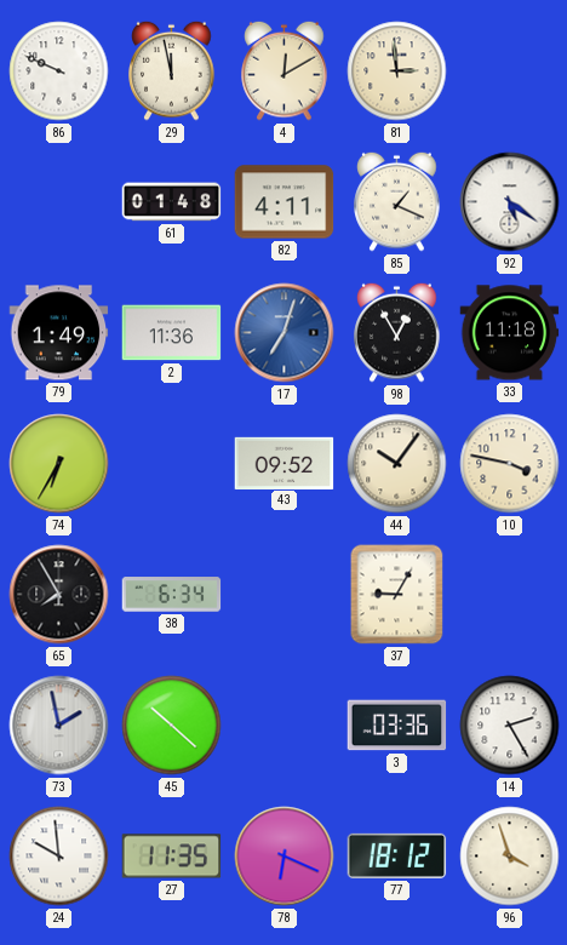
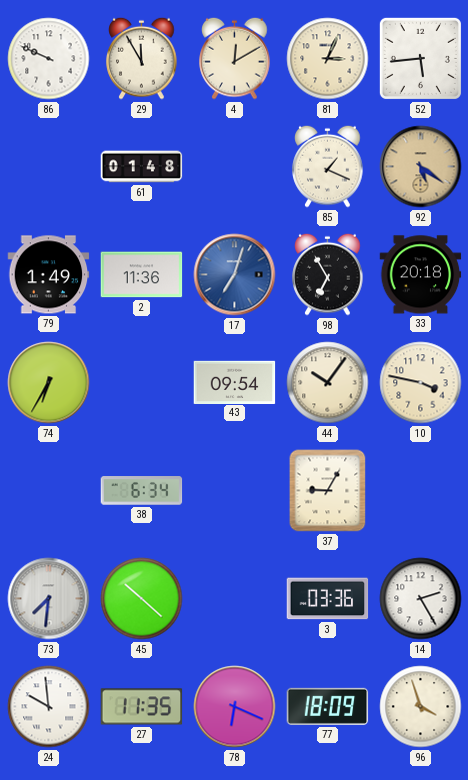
29: 11:58 -> 11:55 (142, 58)
81: 2:59 -> 3:04 (328, 59)
52: none -> 5:44 (420, 58)
82: 4:11 -> none (285, 202)
92 dial: white -> champagne (421, 167)
98: 12:55 -> 6:55 (328, 274)
33: 11:18 -> 20:18 (421, 275)
43: 09:52 -> 09:54 (235, 382)
65: 7:55 -> none (59, 595)
73: 1:58 -> 7:31 (49, 599)
77: 18:12 -> 18:09 (328, 706)
